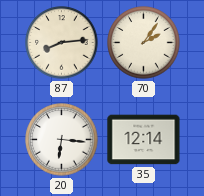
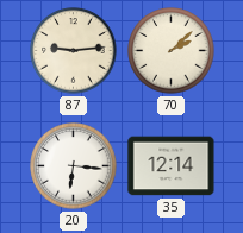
87: 8:14 -> 9:14 (74, 51)
70: 2:06 -> 2:08 (172, 51)
